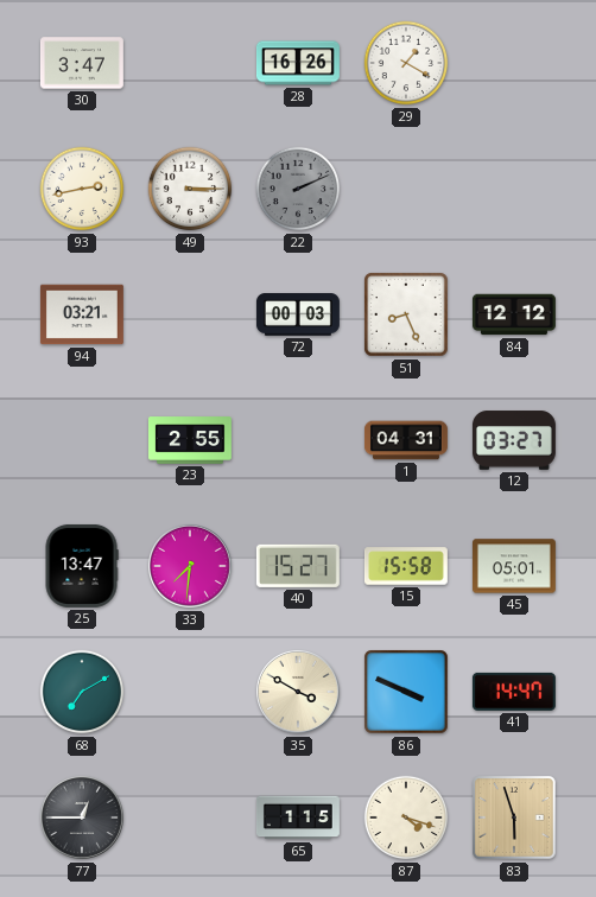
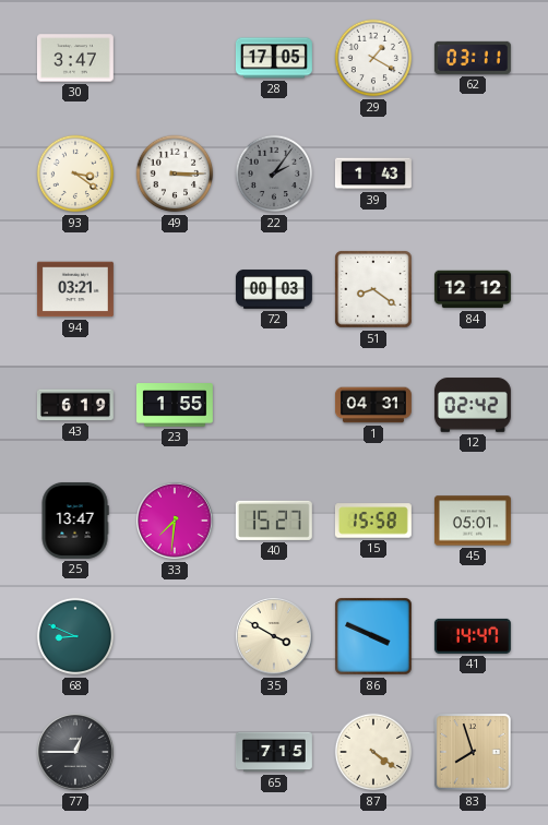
28: 16:26 -> 17:05 (274, 58)
62: none -> 03:11 (473, 58)
93: 2:43 -> 3:21 (75, 174)
22: 2:11 -> 2:06 (274, 174)
39: none -> 1:43 (373, 174)
51: 8:26 -> 8:21 (373, 289)
43: none -> 6:19 (75, 405)
23: 2:55 -> 1:55 (175, 405)
12: 03:27 -> 02:42 (473, 405)
68: 7:10 -> 8:49 (75, 636)
65: 1:15 -> 7:15 (274, 752)
87: 4:18 -> 4:21 (373, 752)
83: 5:57 -> 7:57 (473, 752)
